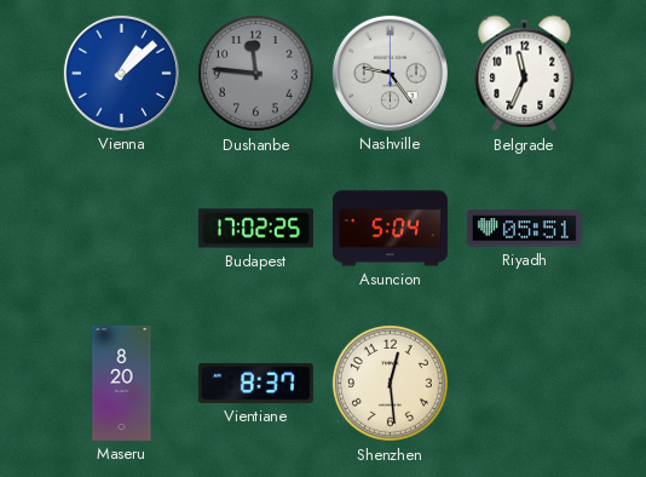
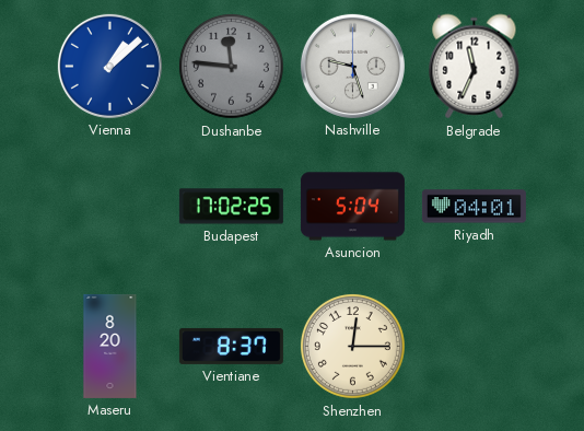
Nashville: 9:24 -> 9:27 (352, 66)
Riyadh: 05:51 -> 04:01 (474, 207)
Shenzhen: 12:29 -> 12:15 (352, 346)
